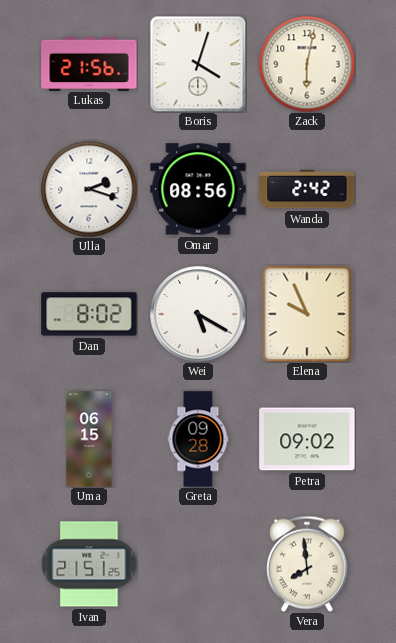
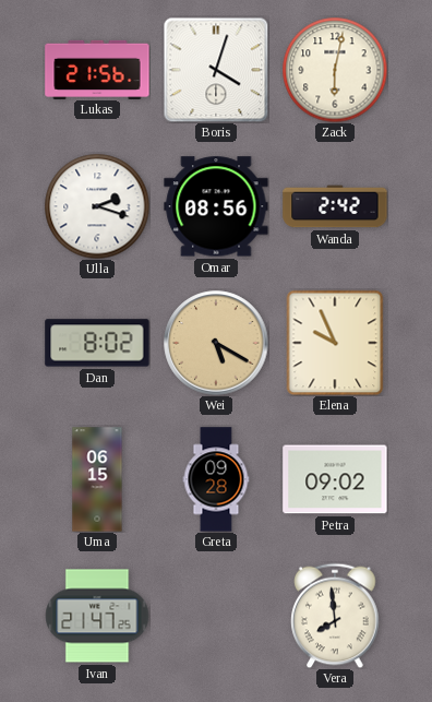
Wei dial: white -> champagne (216, 343)
Ivan: 21:51 -> 21:47 (97, 616)
